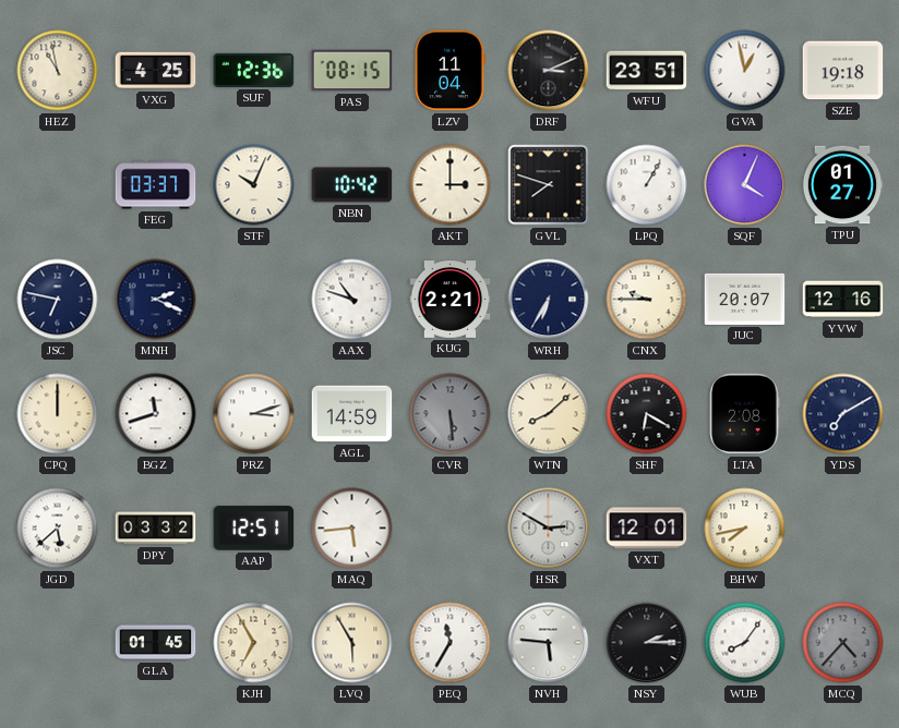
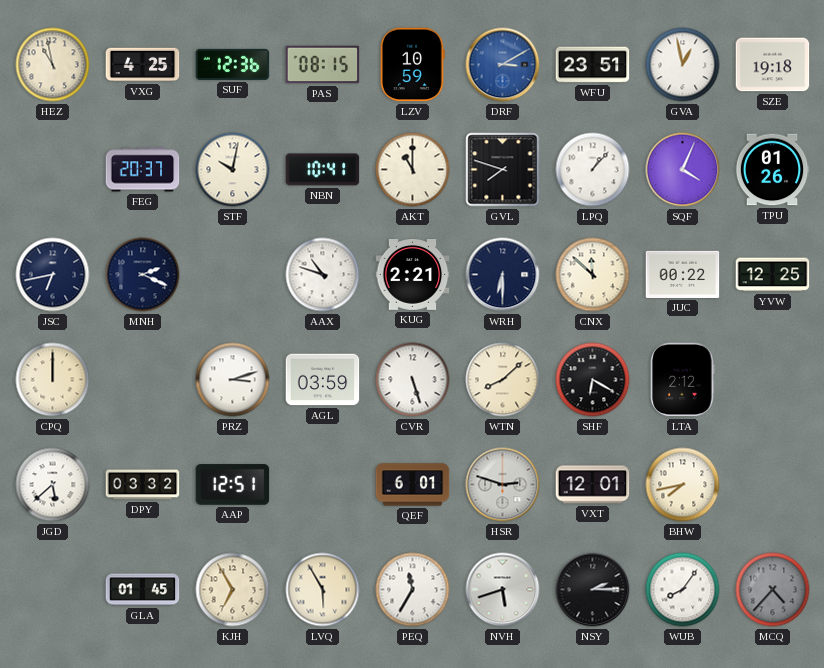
LZV: 11:04 -> 10:59 (413, 65)
DRF: 3:11 -> 3:10 (503, 65)
DRF dial: black -> blue (503, 65)
FEG: 03:37 -> 20:37 (143, 170)
STF: 10:04 -> 10:02 (233, 170)
NBN: 10:42 -> 10:41 (323, 170)
AKT: 3:00 -> 11:00 (413, 170)
LPQ: 1:05 -> 1:07 (593, 170)
TPU: 01:27 -> 01:26 (772, 170)
JSC: 6:47 -> 6:43 (53, 275)
WRH: 6:35 -> 6:30 (503, 275)
CNX: 9:45 -> 11:52 (593, 275)
JUC: 20:07 -> 00:22 (683, 274)
YVW: 12:16 -> 12:25 (773, 275)
BGZ: 11:42 -> none (156, 414)
AGL: 14:59 -> 03:59 (323, 380)
CVR: 5:29 -> 5:27 (413, 380)
CVR dial: grey -> white (413, 380)
LTA: 2:08 -> 2:12 (683, 380)
YDS: 7:10 -> none (843, 414)
MAQ: 5:44 -> none (352, 529)
QEF: none -> 6:01 (413, 485)
HSR: 2:50 -> 2:48 (503, 485)
NVH: 5:46 -> 5:42 (503, 590)
